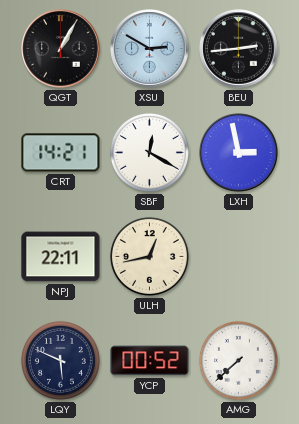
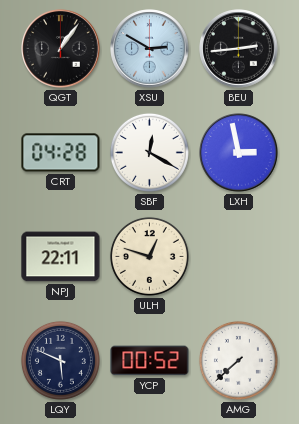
QGT: 1:05 -> 1:06 (61, 49)
CRT: 14:21 -> 04:28 (61, 153)
ULH: 12:43 -> 12:48 (149, 256)
